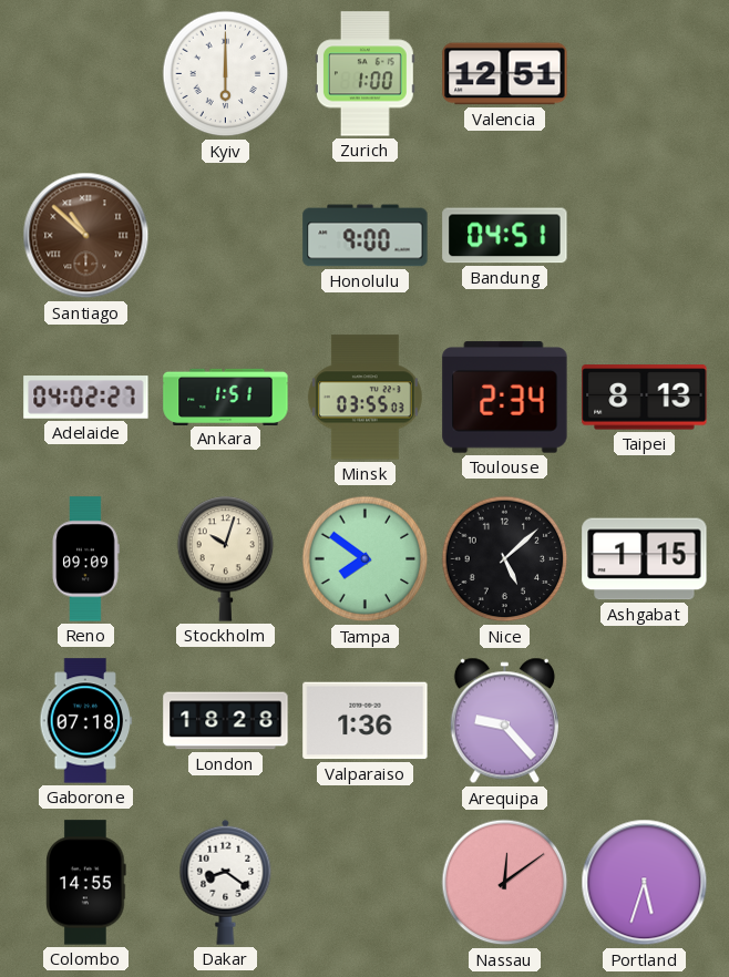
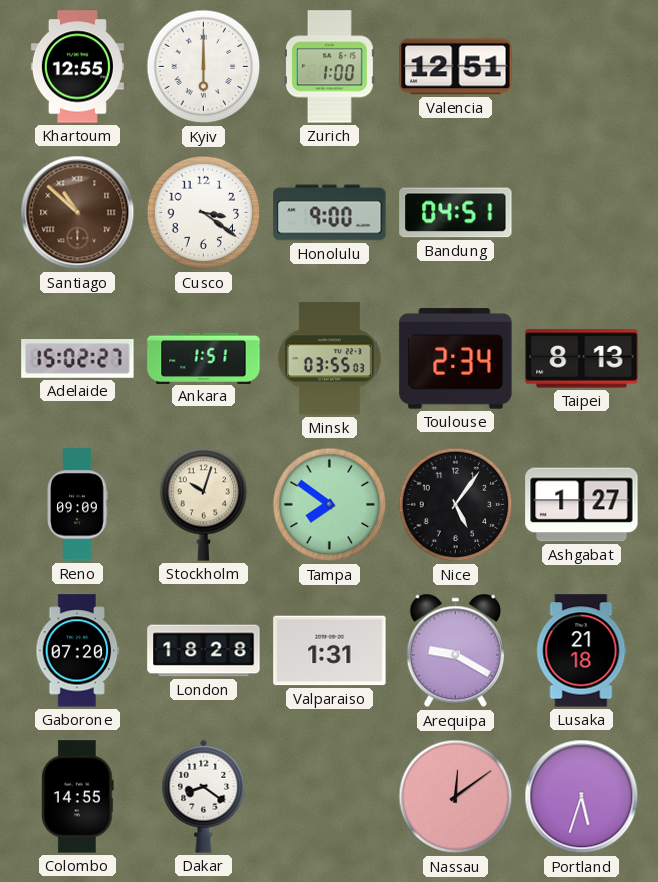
Khartoum: none -> 12:55 (77, 67)
Cusco: none -> 3:21 (204, 213)
Adelaide: 04:02 -> 15:02 (78, 359)
Nice: 5:08 -> 5:06 (456, 505)
Ashgabat: 1:15 -> 1:27 (582, 505)
Gaborone: 07:18 -> 07:20 (78, 651)
Valparaiso: 1:36 -> 1:31 (330, 651)
Arequipa: 9:23 -> 9:20 (455, 651)
Lusaka: none -> 21:18 (581, 651)
